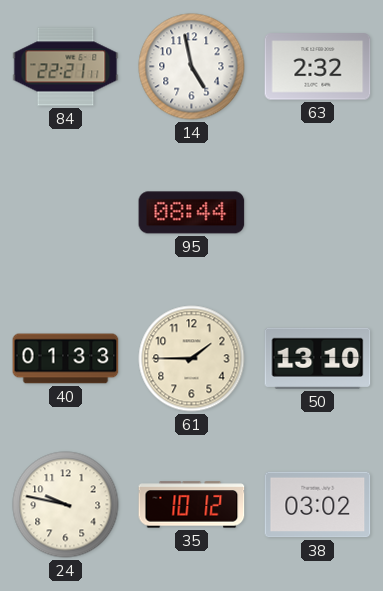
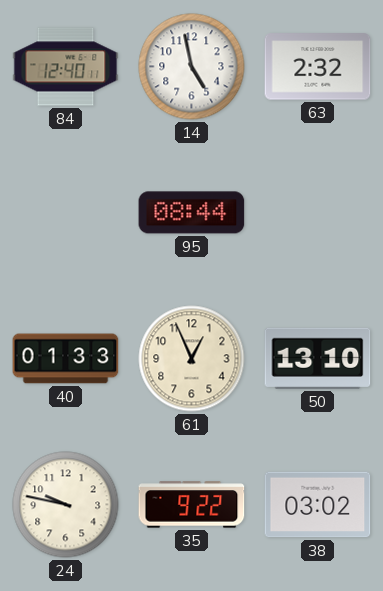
84: 22:21 -> 12:40 (66, 67)
61: 1:45 -> 12:56 (192, 359)
35: 10:12 -> 9:22 (192, 505)
